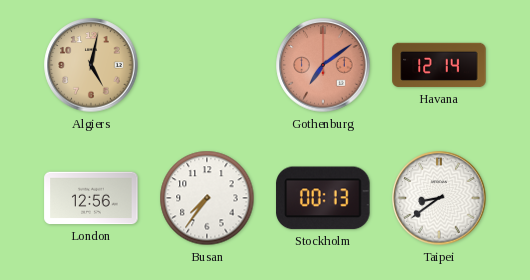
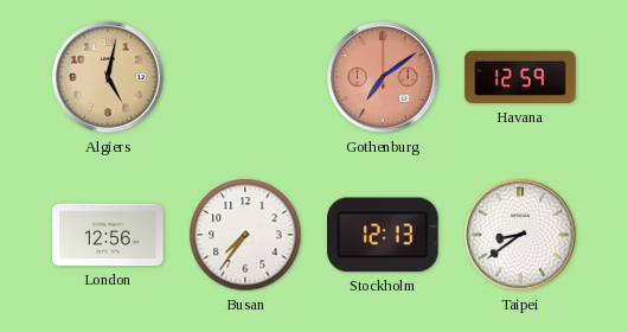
Havana: 12:14 -> 12:59 (520, 77)
Stockholm: 00:13 -> 12:13 (383, 235)
